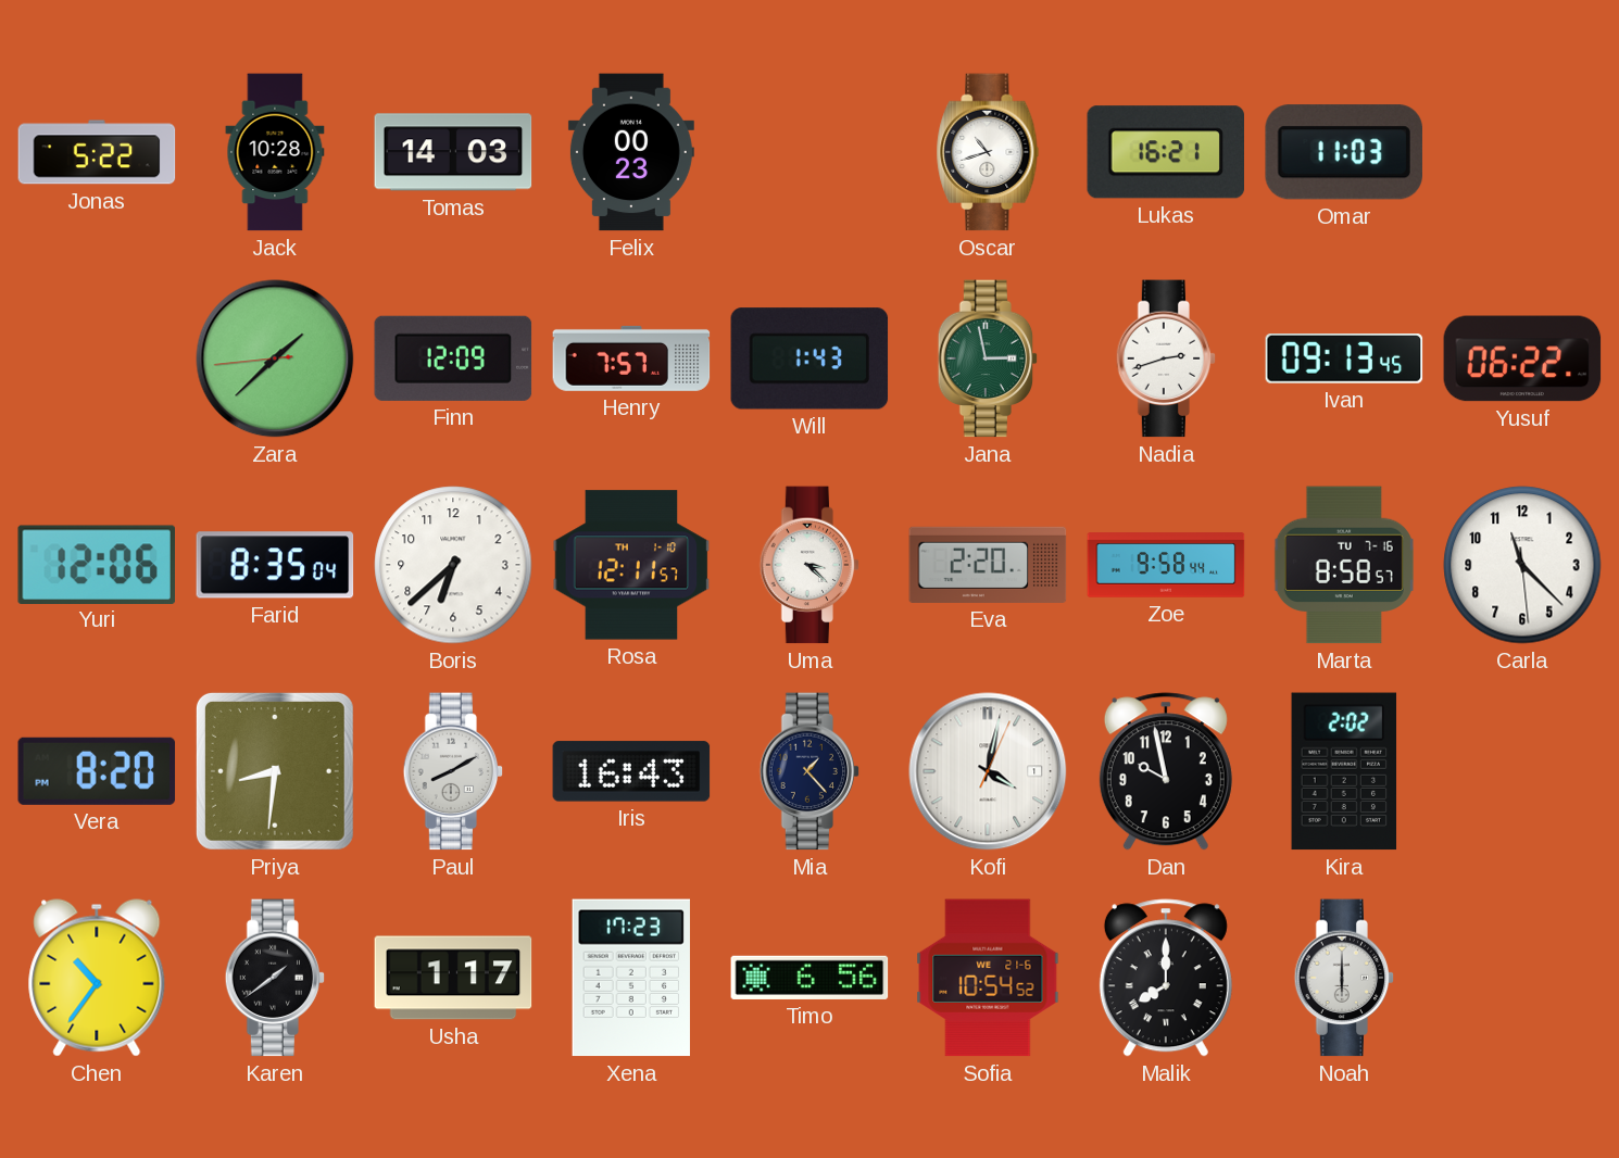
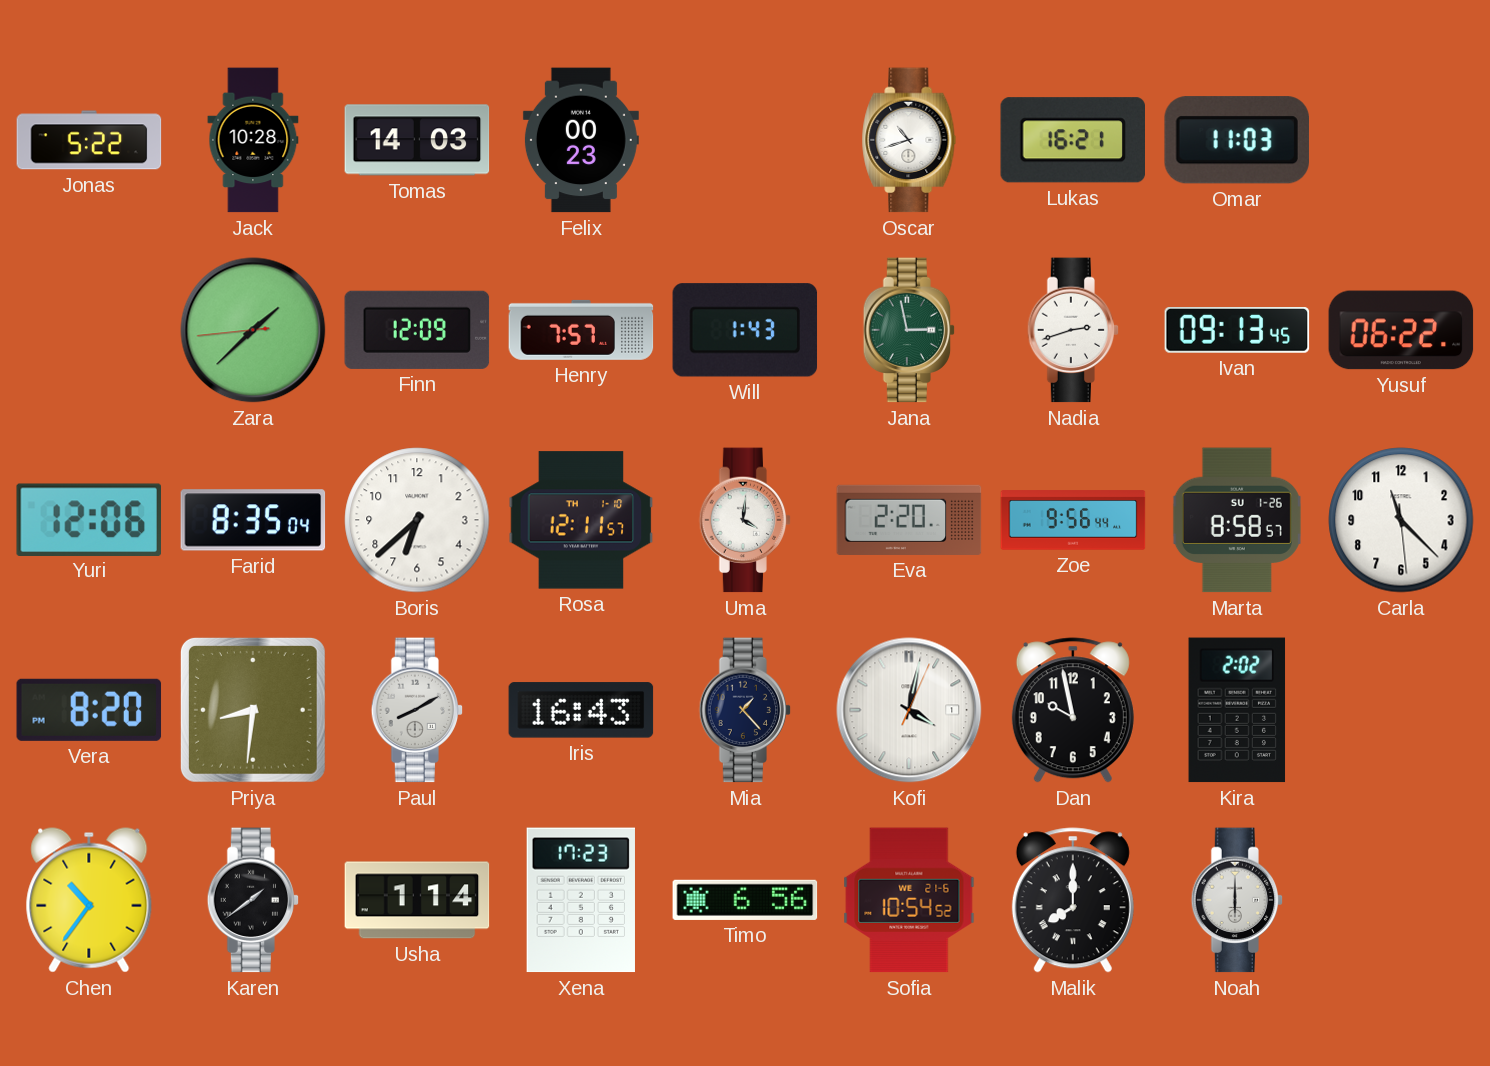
Uma: 3:22 -> 4:01 (745, 520)
Zoe: 9:58 -> 9:56 (1073, 520)
Marta date: TU 7-16 -> SU 1-26 (1237, 520)
Usha: 1:17 -> 1:14 (417, 900)
